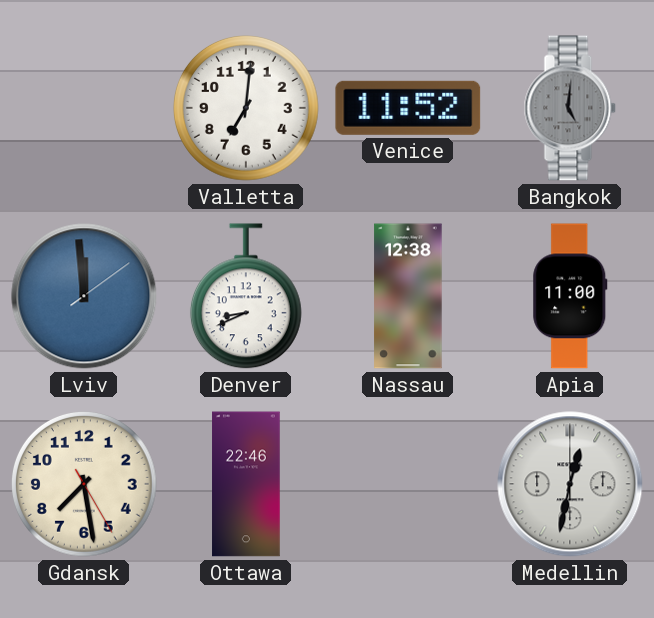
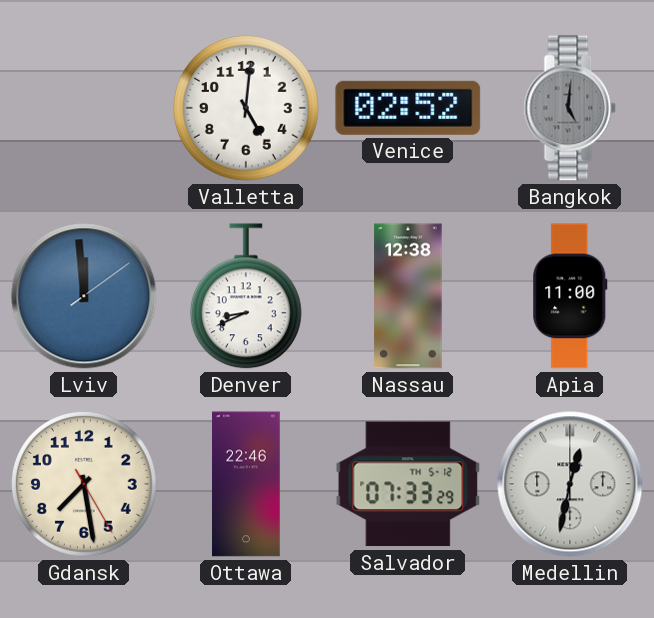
Valletta: 7:01 -> 5:01 (246, 108)
Venice: 11:52 -> 02:52 (408, 108)
Salvador: none -> 07:33 (408, 484)
